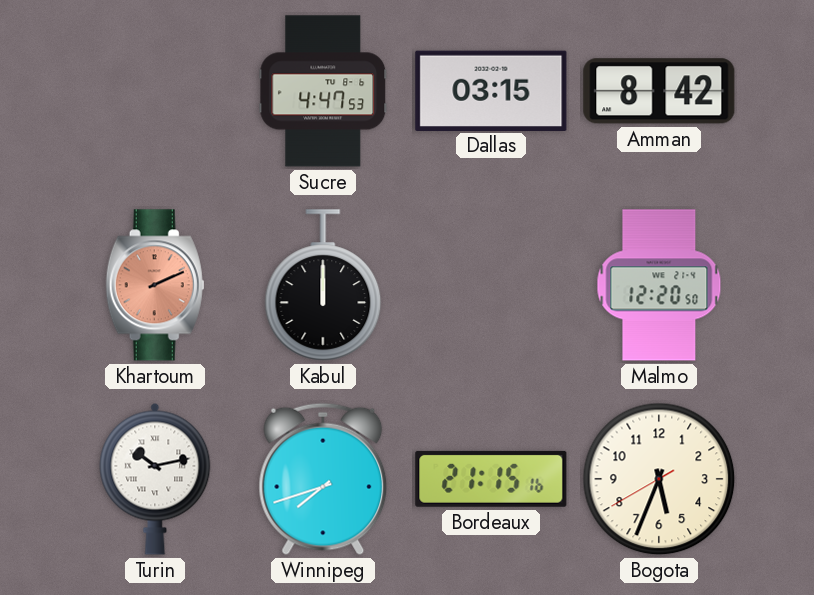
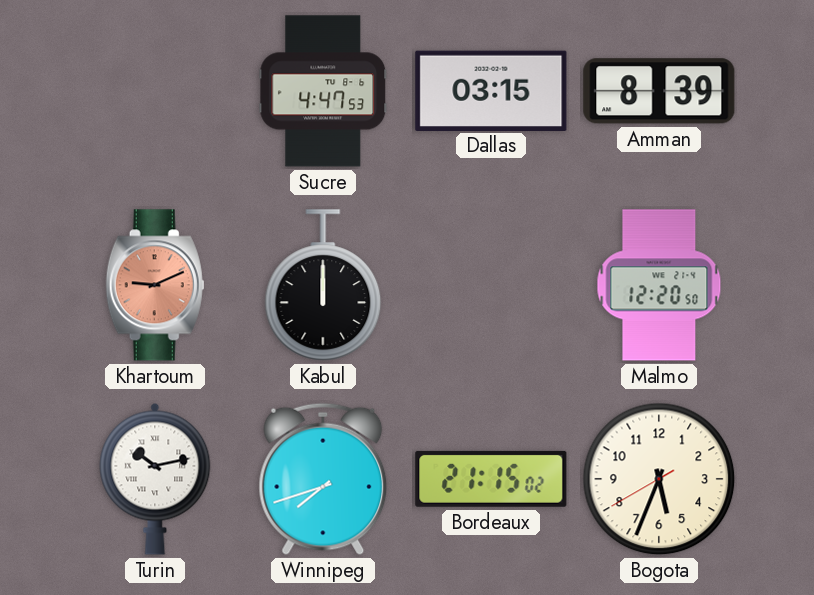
Amman: 8:42 -> 8:39 (659, 91)
Khartoum: 2:11 -> 9:11 (155, 285)
Bordeaux: 21:15:16 -> 21:15:02 (491, 479)
